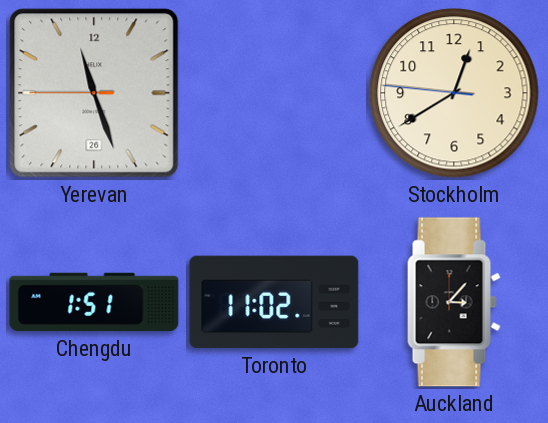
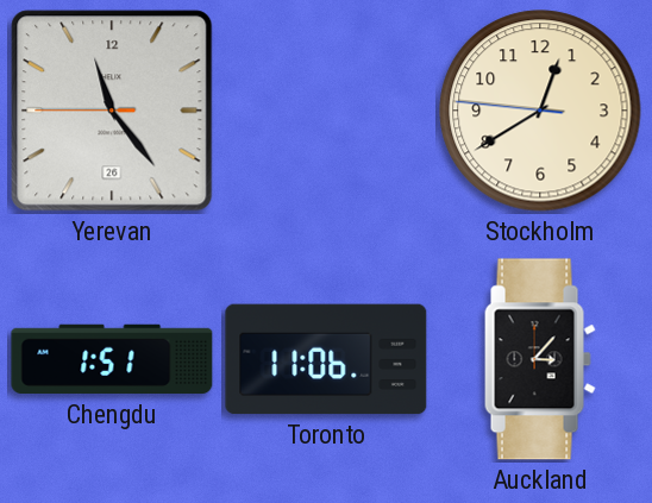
Yerevan: 11:26 -> 11:23 (112, 111)
Toronto: 11:02 -> 11:06 (326, 359)
